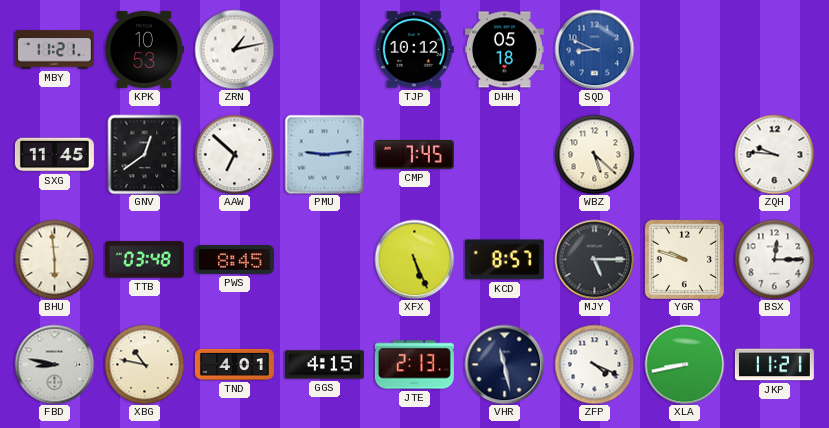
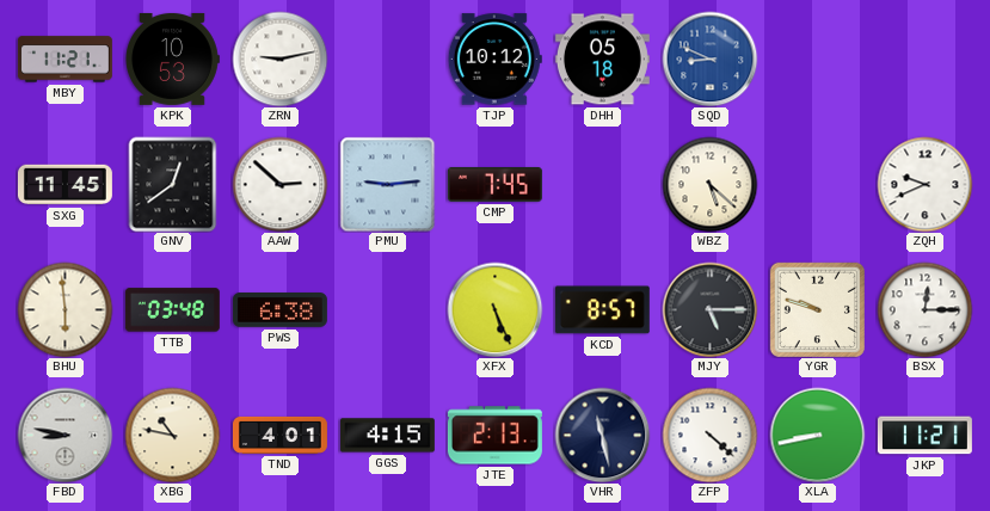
ZRN: 1:13 -> 9:13 (279, 59)
AAW: 6:52 -> 2:52 (279, 184)
ZQH: 9:46 -> 9:41 (924, 184)
PWS: 8:45 -> 6:38 (279, 310)
ZFP: 4:19 -> 4:22 (709, 435)
